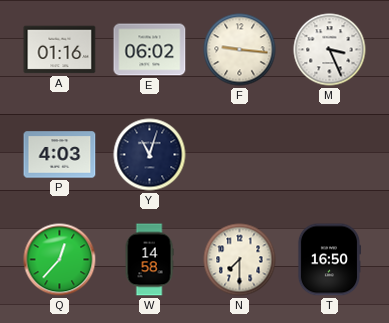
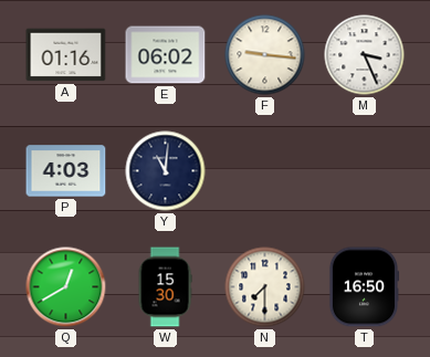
Y: 11:03 -> 11:01 (166, 171)
Q: 12:37 -> 12:40 (66, 287)
W: 14:58 -> 15:30 (165, 287)
